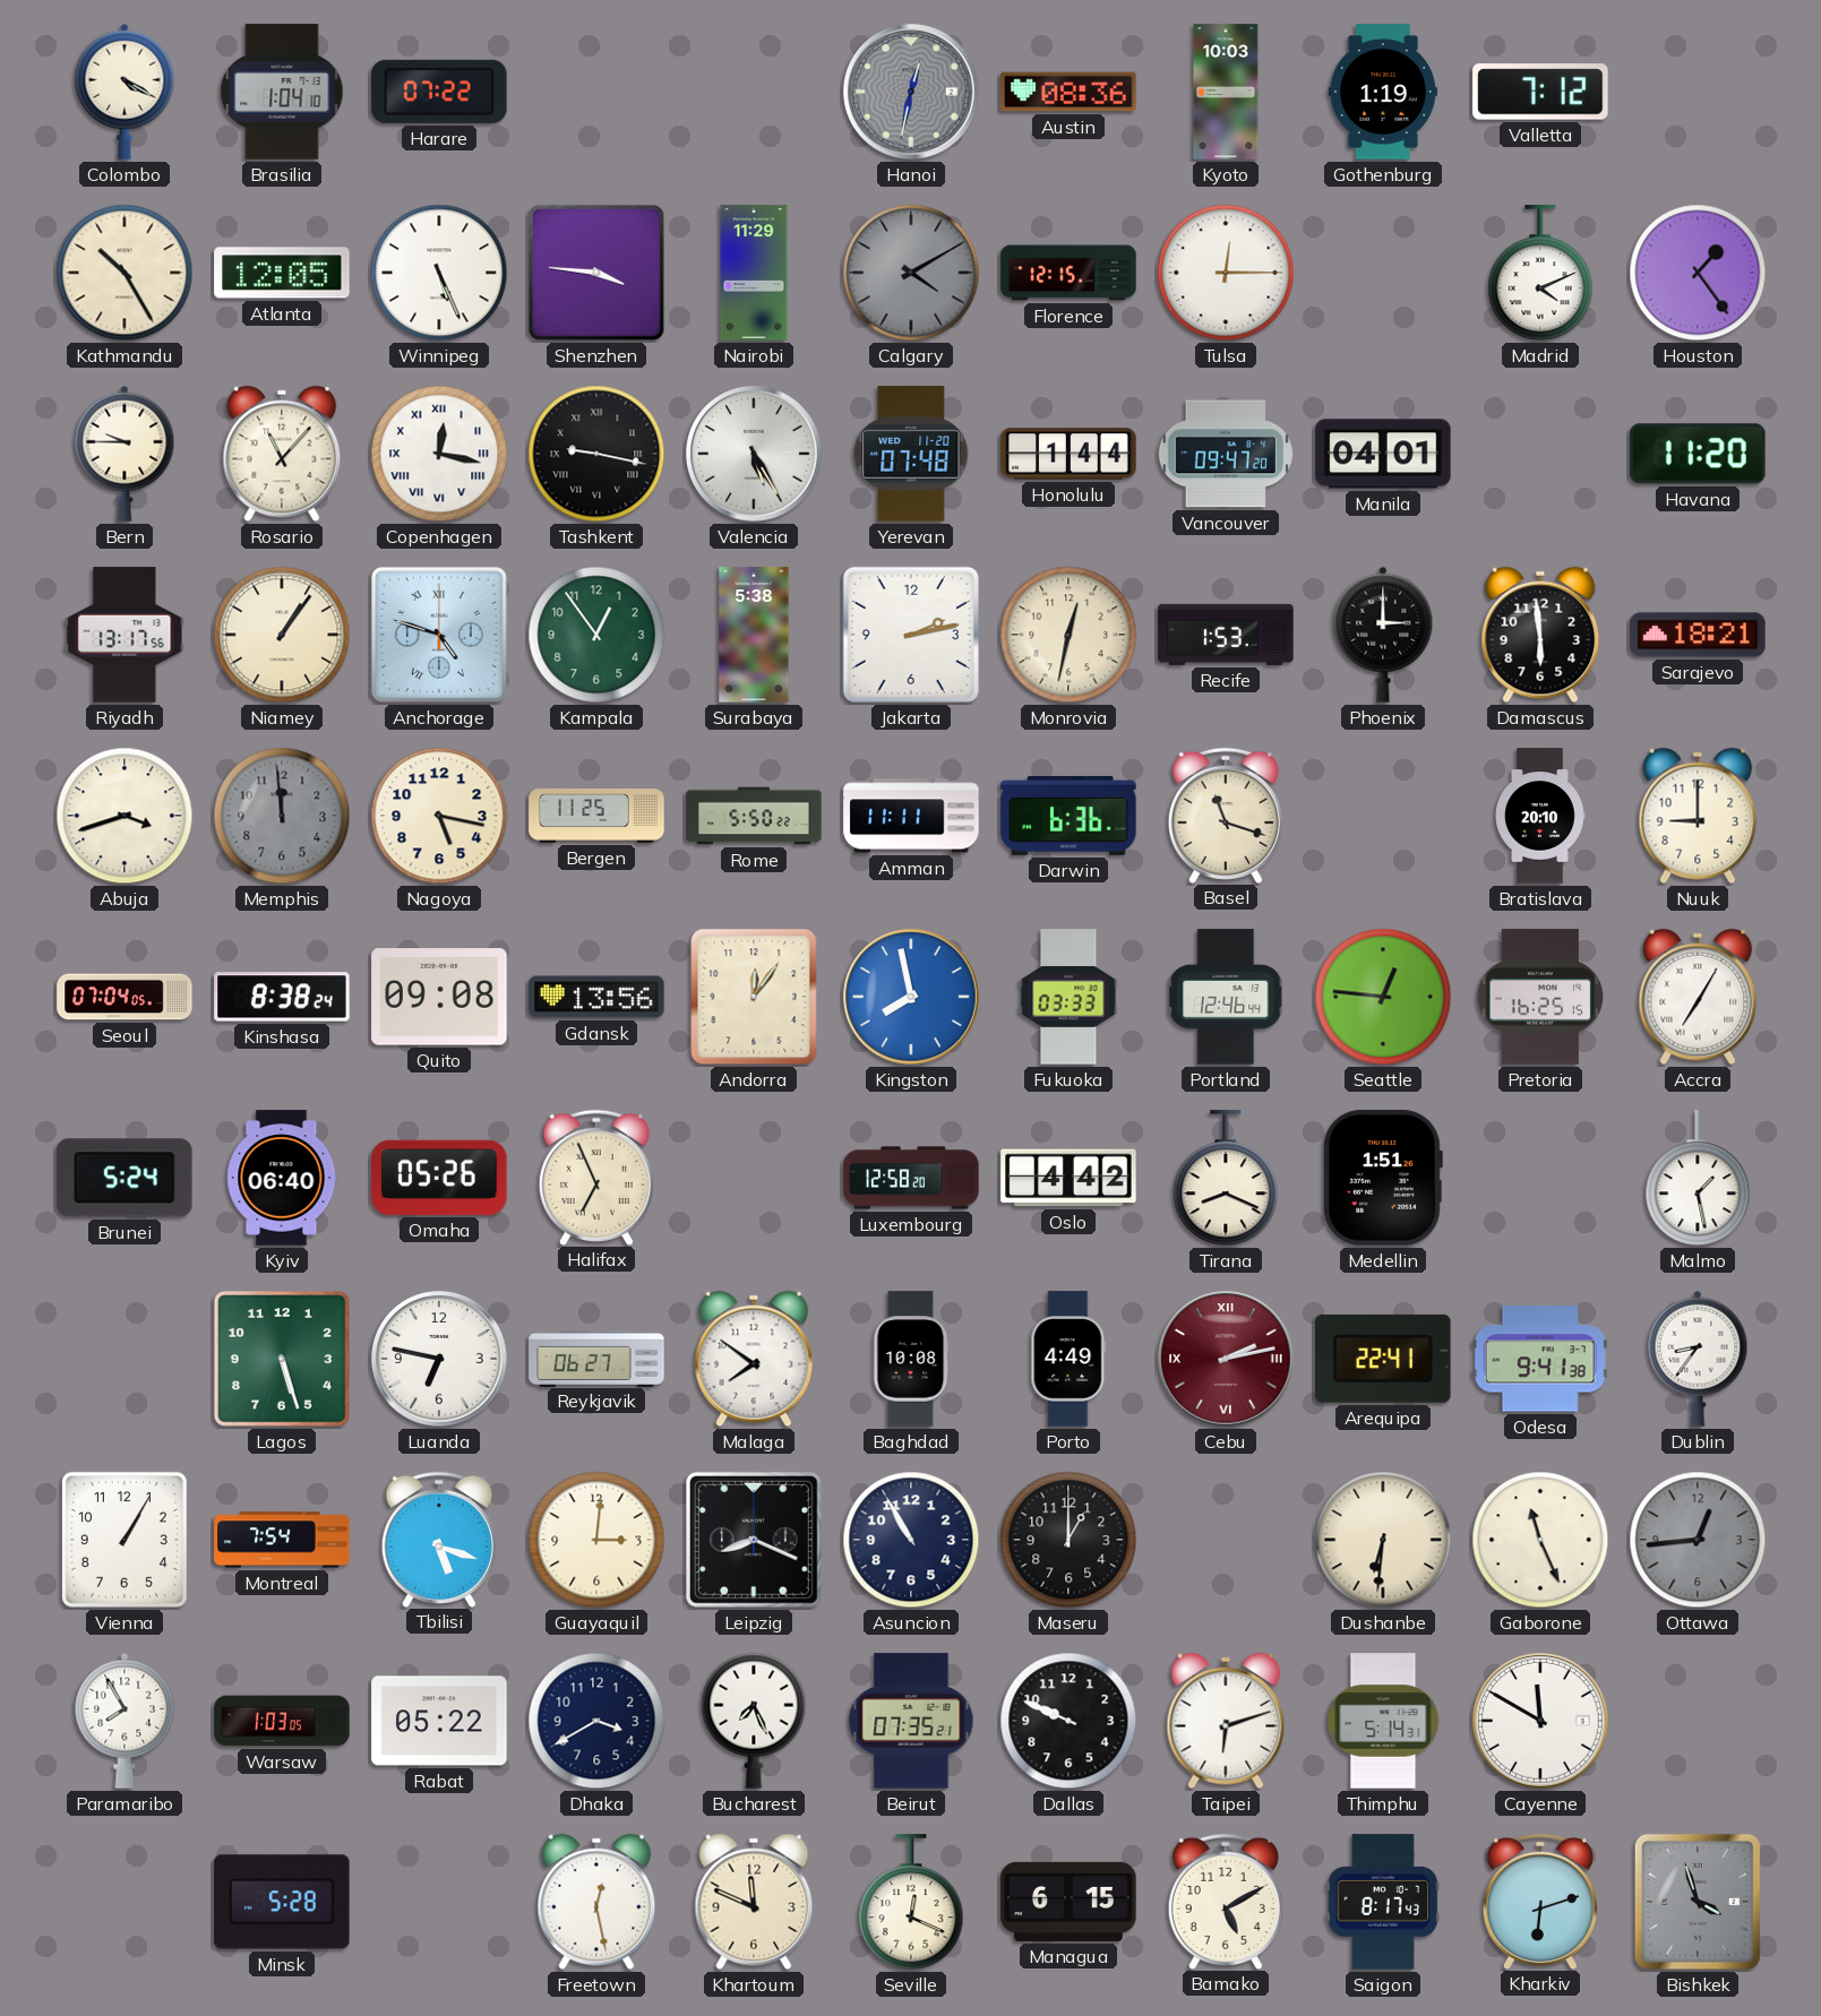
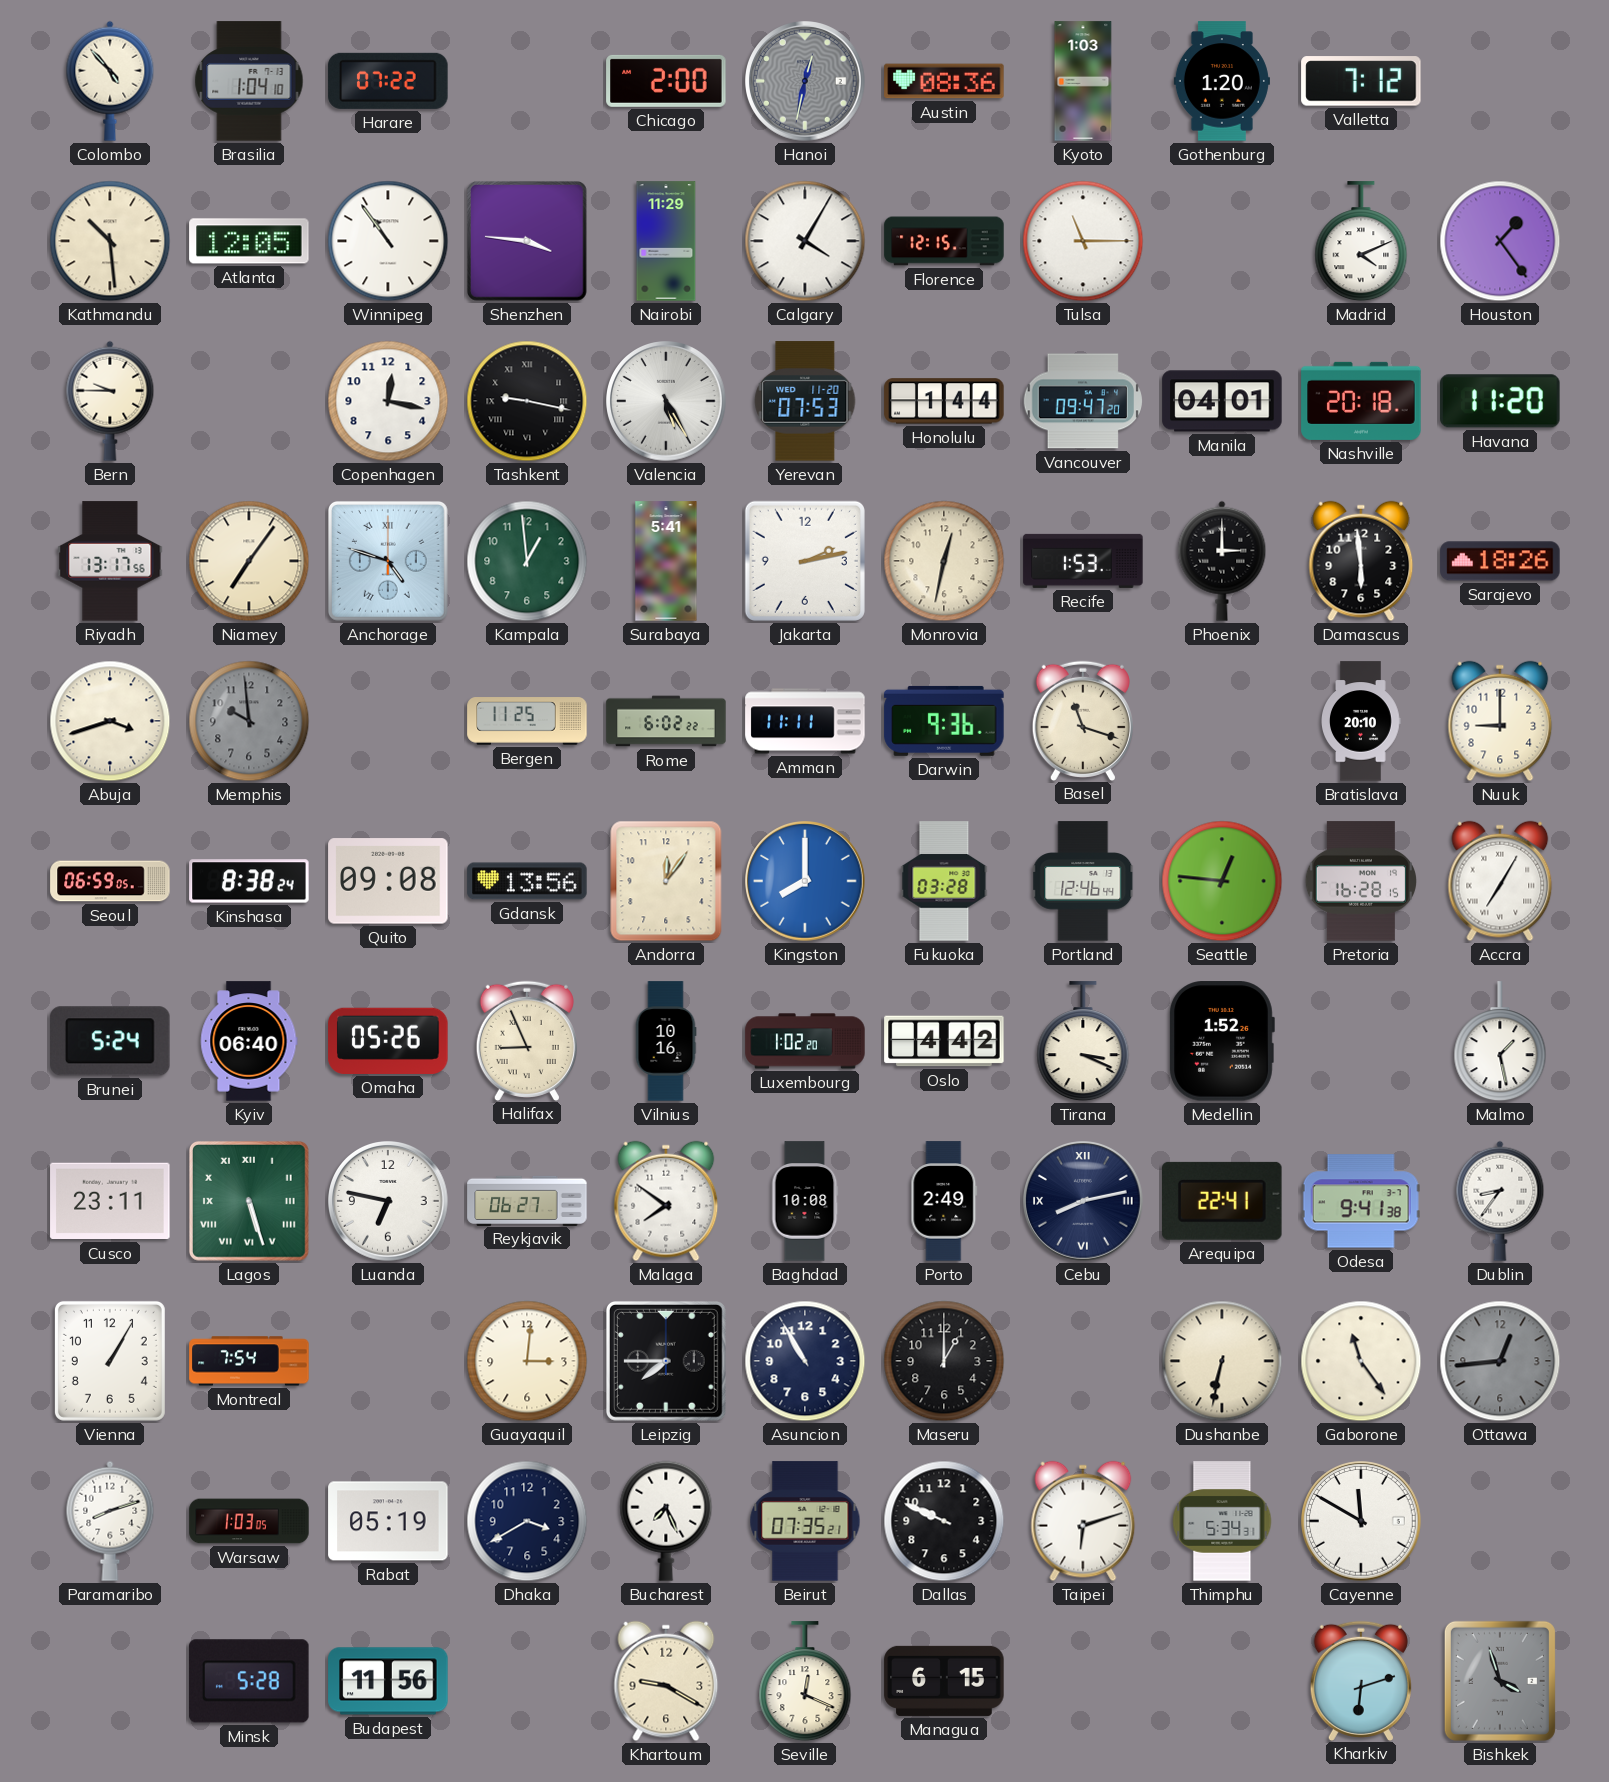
Colombo: 4:20 -> 4:53 (110, 81)
Chicago: none -> 2:00 (666, 81)
Kyoto: 10:03 -> 1:03 (1083, 81)
Gothenburg: 1:19 -> 1:20 (1222, 81)
Kathmandu: 10:25 -> 10:29 (110, 241)
Winnipeg: 5:26 -> 10:54 (388, 241)
Calgary: 4:10 -> 4:05 (805, 241)
Calgary dial: grey -> white (805, 241)
Tulsa: 12:15 -> 11:15 (1083, 241)
Rosario: 11:07 -> none (282, 454)
Copenhagen numerals: Roman -> Arabic (388, 401)
Yerevan: 07:48 -> 07:53 (805, 401)
Nashville: none -> 20:18 (1361, 401)
Niamey: 1:06 -> 7:06 (249, 561)
Kampala: 12:54 -> 12:59 (527, 561)
Surabaya: 5:38 -> 5:41 (666, 561)
Sarajevo: 18:21 -> 18:26 (1500, 561)
Memphis: 11:59 -> 9:59 (249, 721)
Nagoya: 5:17 -> none (439, 816)
Rome: 5:50 -> 6:02 (666, 721)
Darwin: 6:36 -> 9:36 (944, 721)
Seoul: 07:04 -> 06:59 (110, 881)
Kingston: 7:58 -> 8:00 (805, 881)
Fukuoka: 03:33 -> 03:28 (944, 881)
Pretoria: 16:25 -> 16:28 (1360, 881)
Halifax: 6:56 -> 8:56 (527, 1040)
Vilnius: none -> 10:16 (666, 1041)
Luxembourg: 12:58 -> 1:02 (805, 1041)
Tirana: 8:19 -> 3:19 (1083, 1042)
Medellin: 1:51 -> 1:52 (1222, 1041)
Cusco: none -> 23:11 (110, 1201)
Lagos numerals: Arabic -> Roman (249, 1201)
Porto: 4:49 -> 2:49 (944, 1201)
Cebu: 2:13 -> 8:13 (1083, 1201)
Cebu dial: burgundy -> navy (1083, 1201)
Tbilisi: 5:18 -> none (439, 1539)
Leipzig: 8:19 -> 7:45 (666, 1361)
Dushanbe: 6:31 -> 6:32 (1222, 1361)
Gaborone: 11:26 -> 11:24 (1361, 1361)
Paramaribo: 7:55 -> 8:12 (110, 1521)
Rabat: 05:22 -> 05:19 (388, 1521)
Thimphu: 5:14 -> 5:34 (1222, 1521)
Budapest: none -> 11:56 (388, 1681)
Freetown: 12:28 -> none (596, 1902)
Khartoum: 11:49 -> 9:20 (666, 1681)
Bamako: 5:10 -> none (1226, 1901)
Saigon: 8:17 -> none (1383, 1902)
